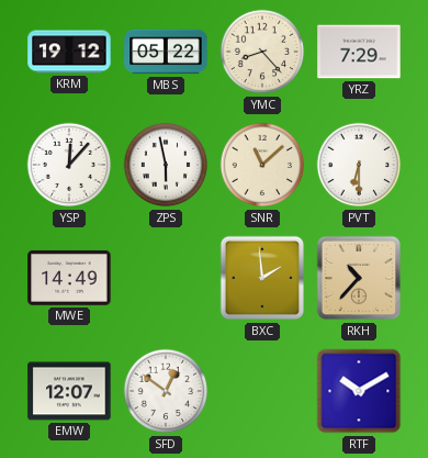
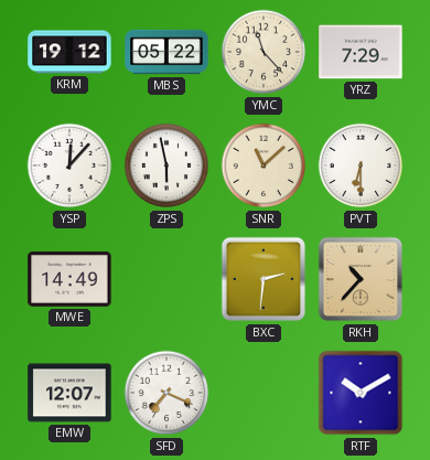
YMC: 8:23 -> 11:23 (264, 52)
BXC: 1:59 -> 2:31 (264, 279)
SFD: 12:51 -> 7:19 (166, 393)
